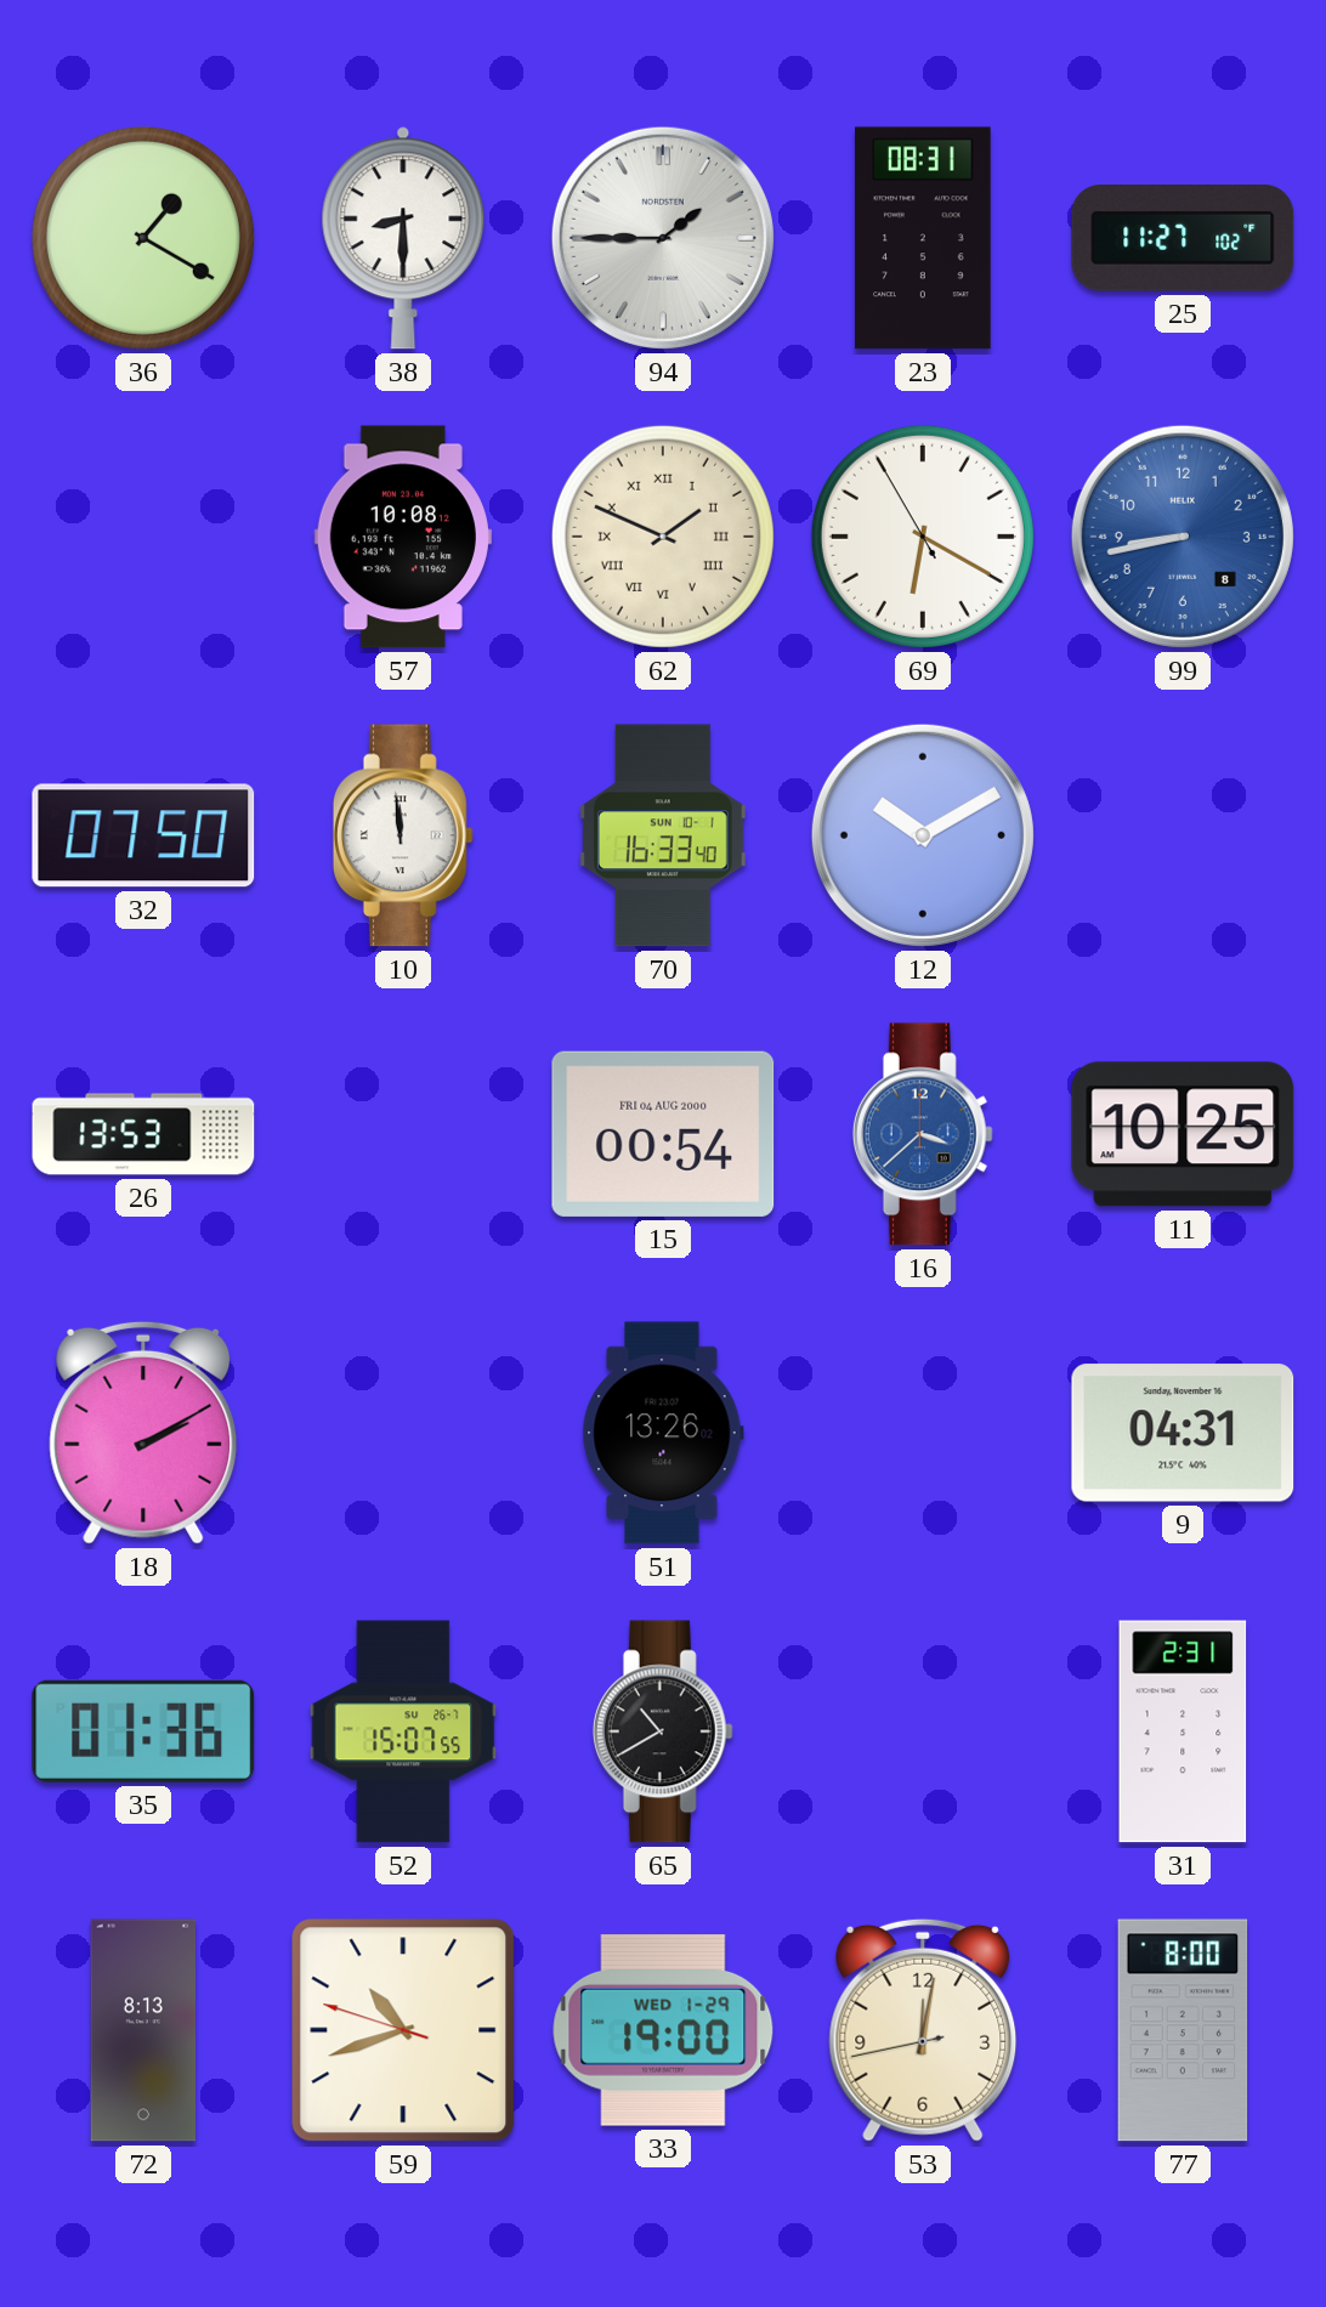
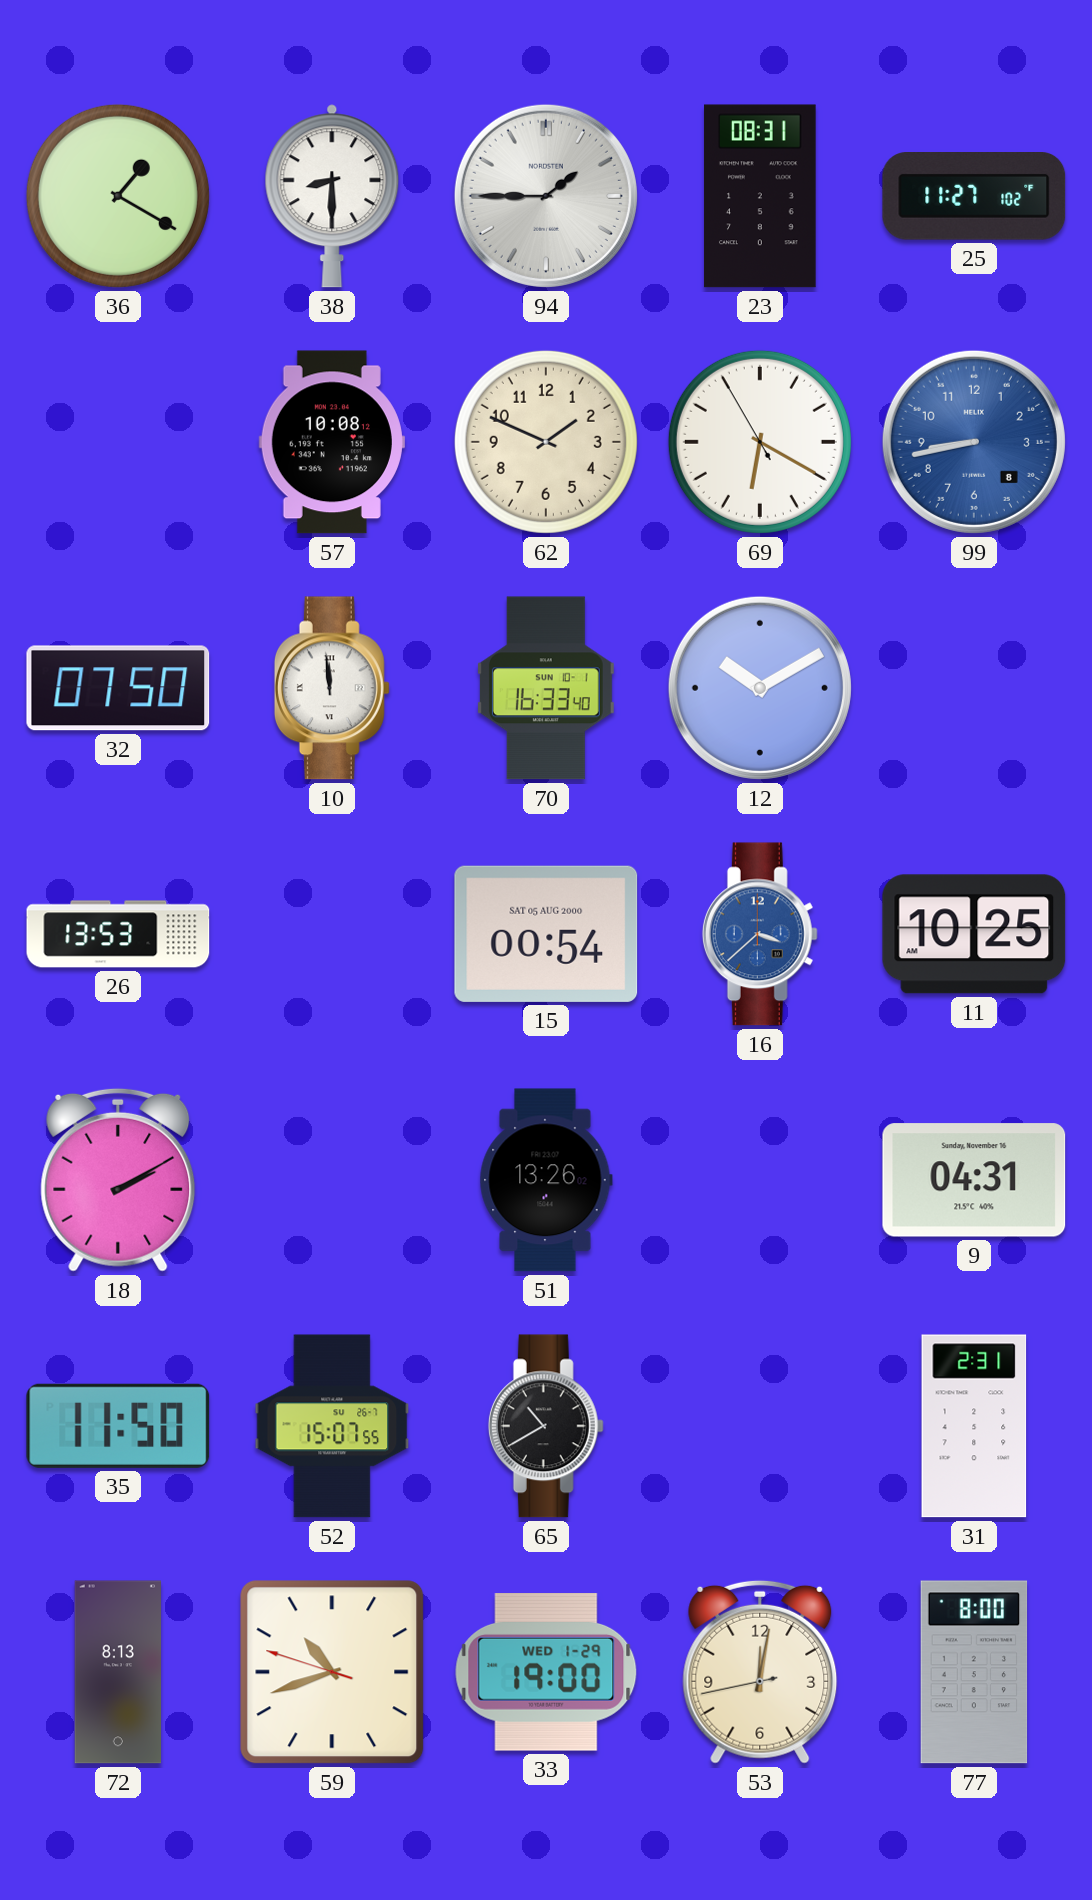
62 numerals: Roman -> Arabic (546, 442)
15 date: FRI 04 AUG 2000 -> SAT 05 AUG 2000 (546, 934)
35: 01:36 -> 11:50 (118, 1426)
